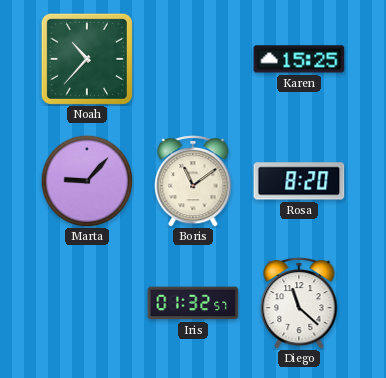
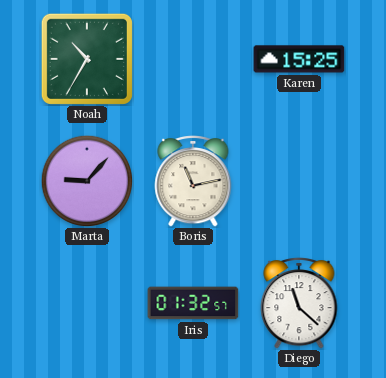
Noah: 10:37 -> 10:35 (87, 59)
Boris: 11:09 -> 11:13 (193, 182)
Rosa: 8:20 -> none (299, 181)
